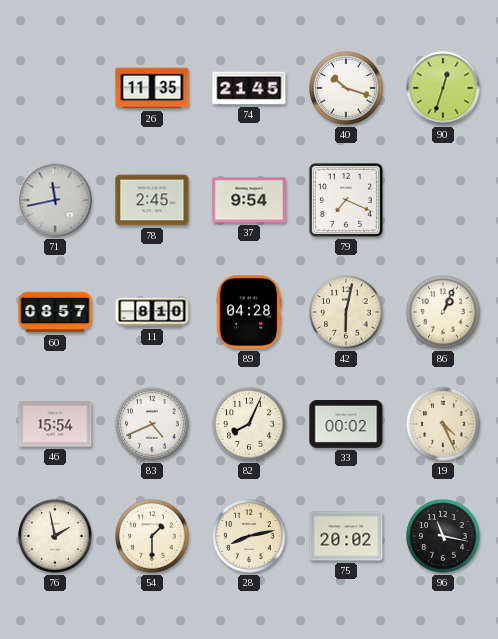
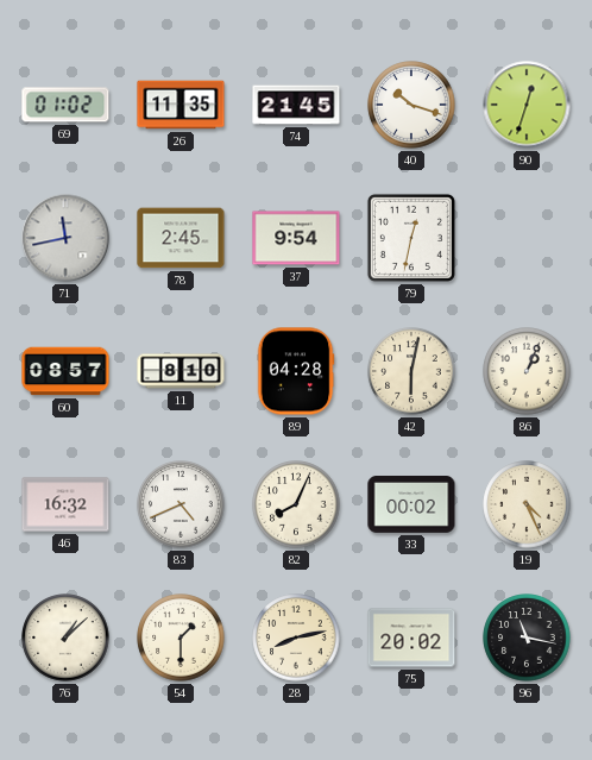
69: none -> 01:02 (65, 105)
79: 7:19 -> 12:32 (411, 238)
46: 15:54 -> 16:32 (65, 504)
76: 1:58 -> 1:08 (65, 637)
